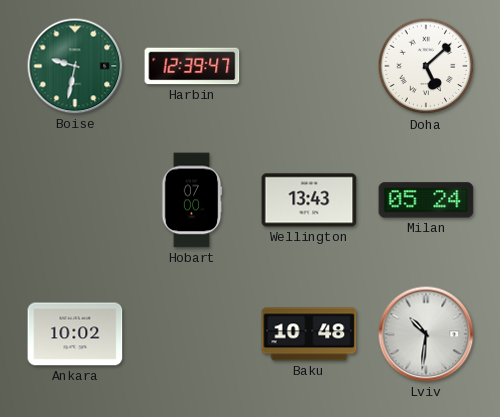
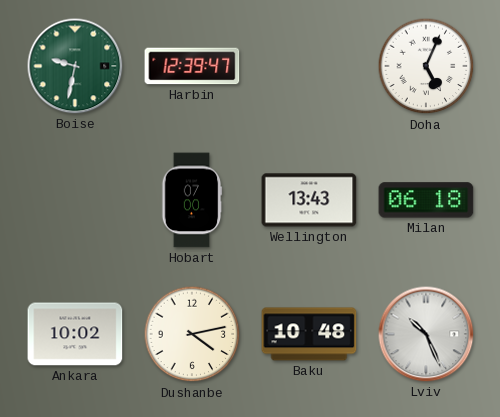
Doha: 5:08 -> 5:04 (426, 66)
Milan: 05:24 -> 06:18 (426, 200)
Dushanbe: none -> 4:13 (192, 334)
Lviv: 10:31 -> 10:26 (426, 334)
